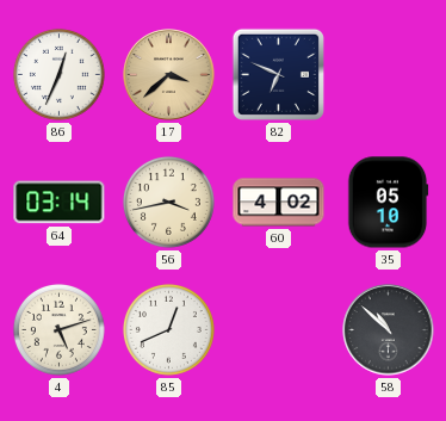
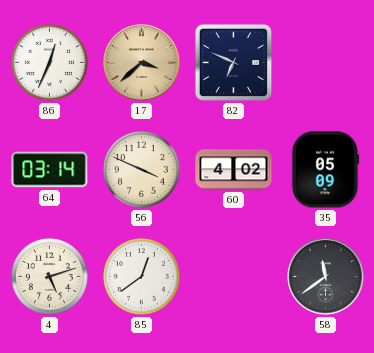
56: 3:43 -> 3:49 (141, 169)
35: 05:10 -> 05:09 (325, 170)
85: 12:41 -> 12:39 (141, 276)
58: 10:52 -> 11:39 (326, 277)
